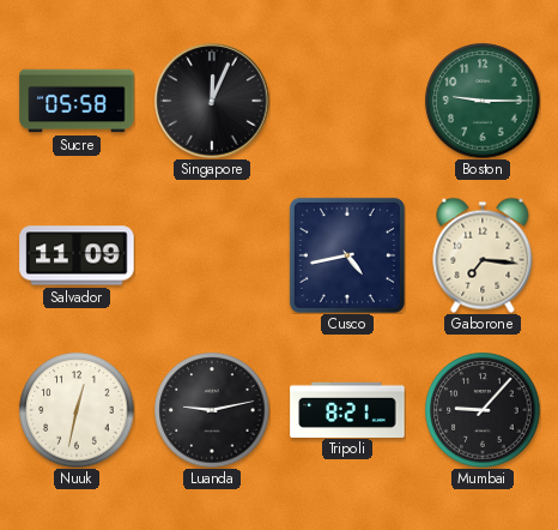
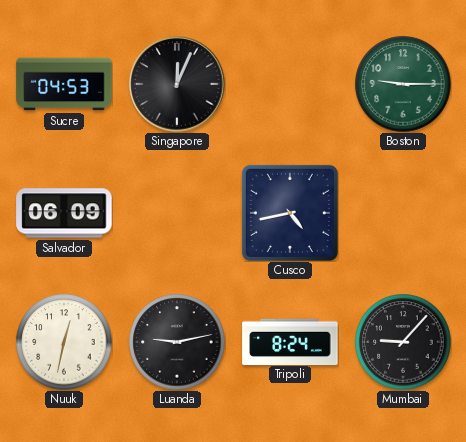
Sucre: 05:58 -> 04:53 (64, 84)
Salvador: 11:09 -> 06:09 (64, 213)
Gaborone: 7:16 -> none (483, 255)
Tripoli: 8:21 -> 8:24 (290, 341)
